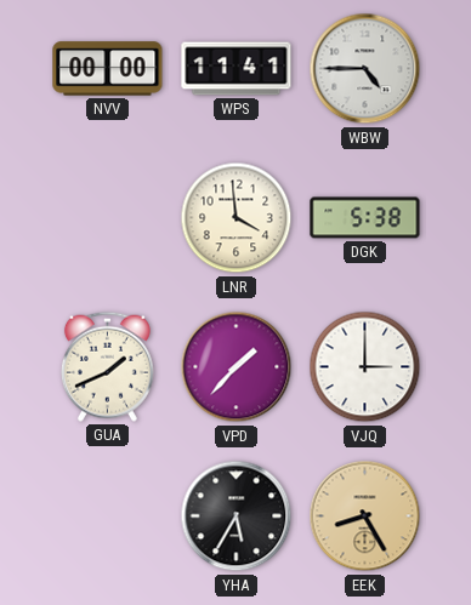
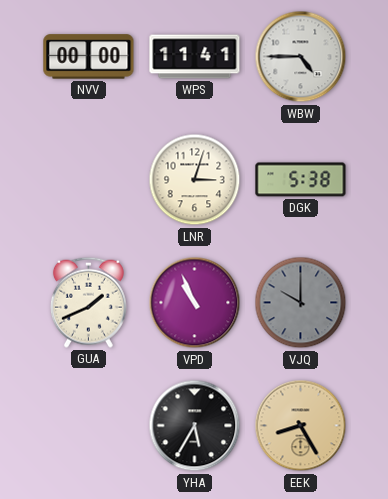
LNR: 3:59 -> 3:03 (195, 180)
VPD: 1:37 -> 10:56 (195, 303)
VJQ: 3:00 -> 10:00 (301, 303)
VJQ dial: white -> grey (301, 303)
